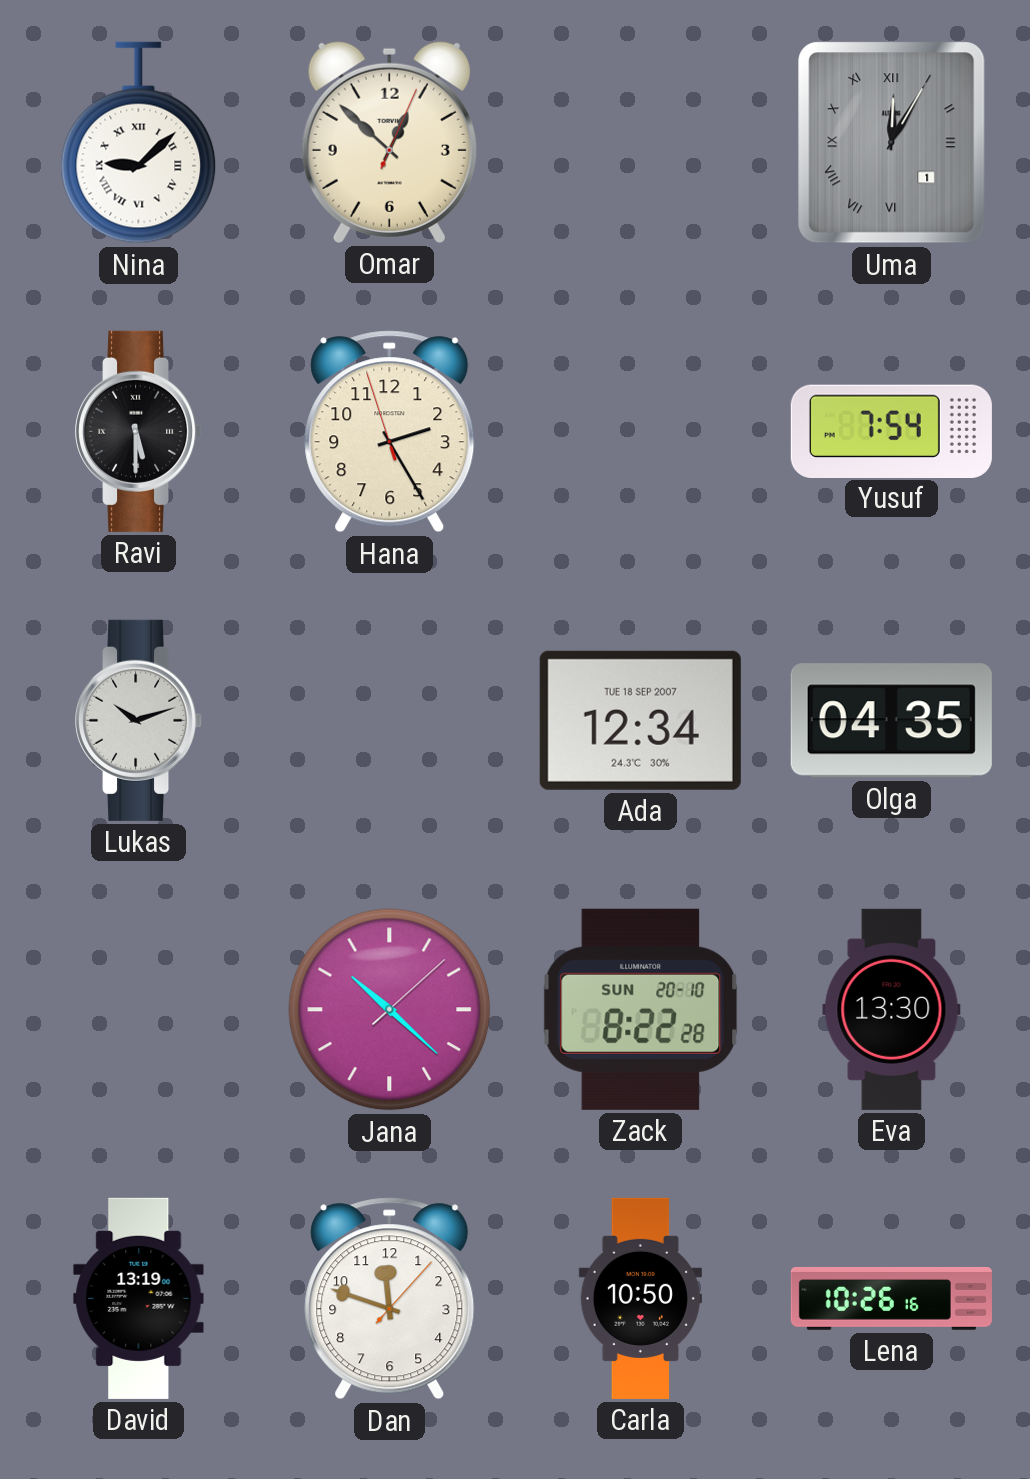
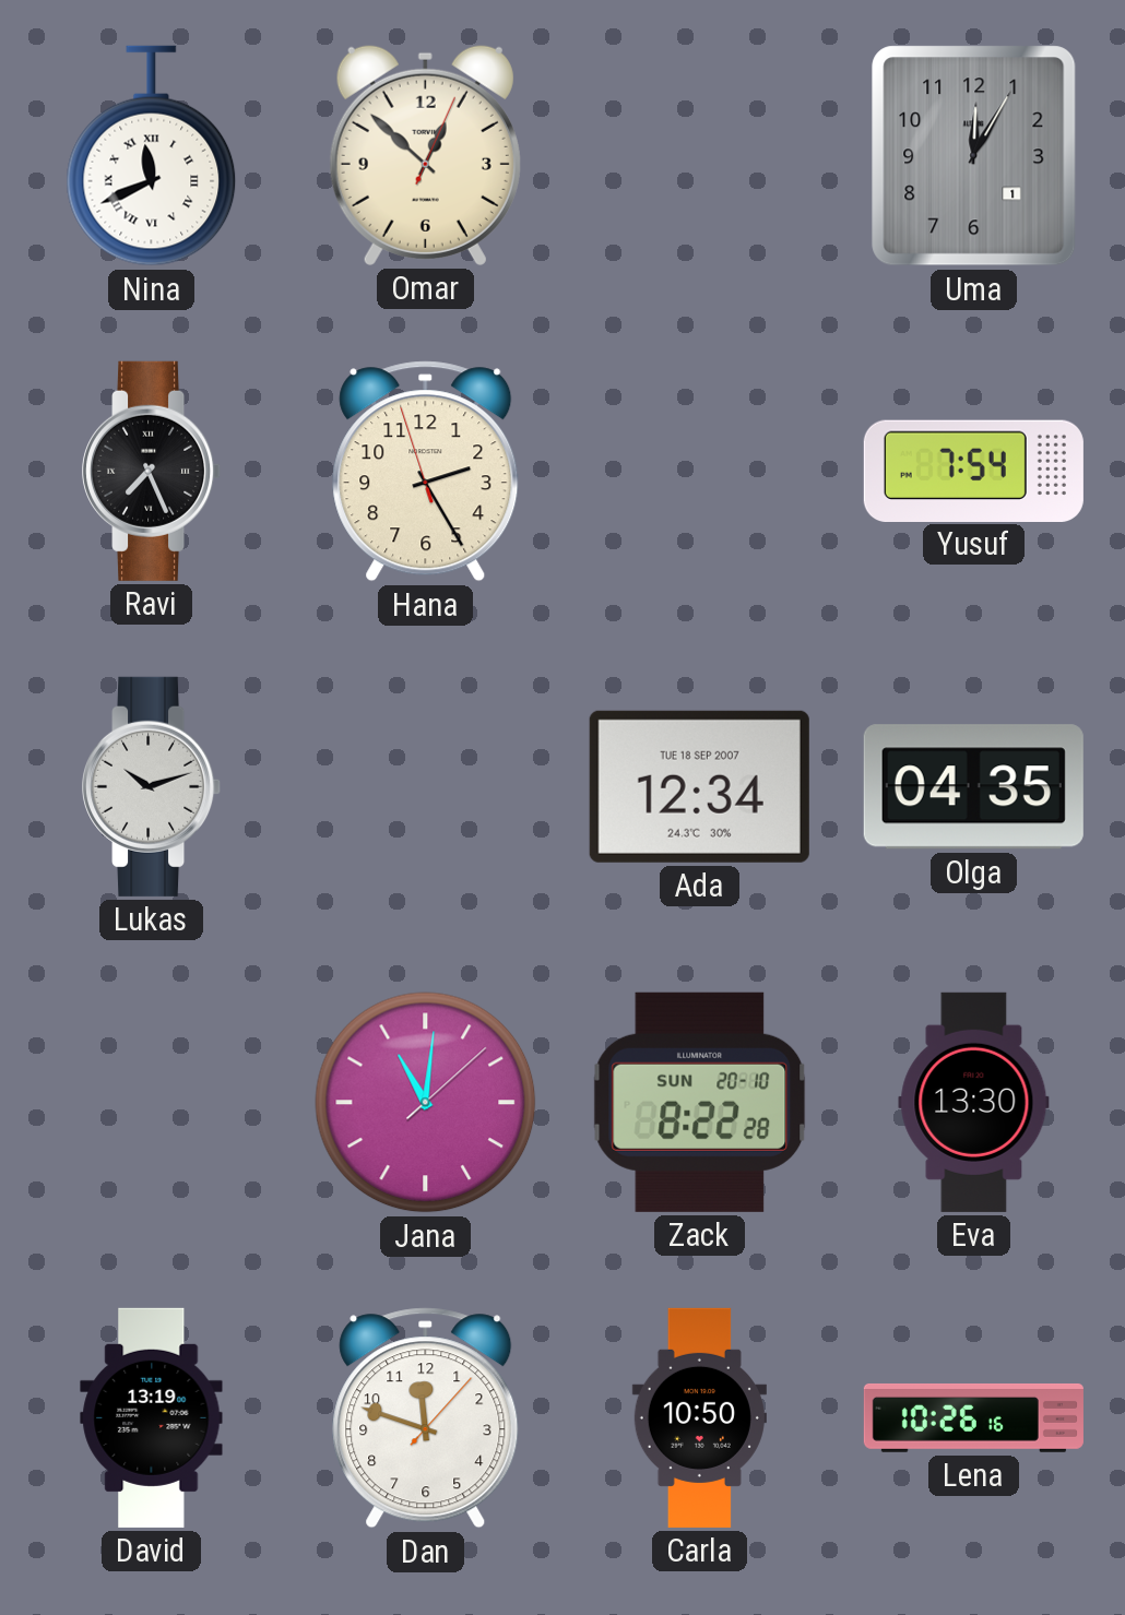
Nina: 9:08 -> 11:41 (152, 156)
Uma numerals: Roman -> Arabic (974, 156)
Ravi: 5:30 -> 7:26 (152, 471)
Jana: 10:22 -> 11:01 (426, 1103)
